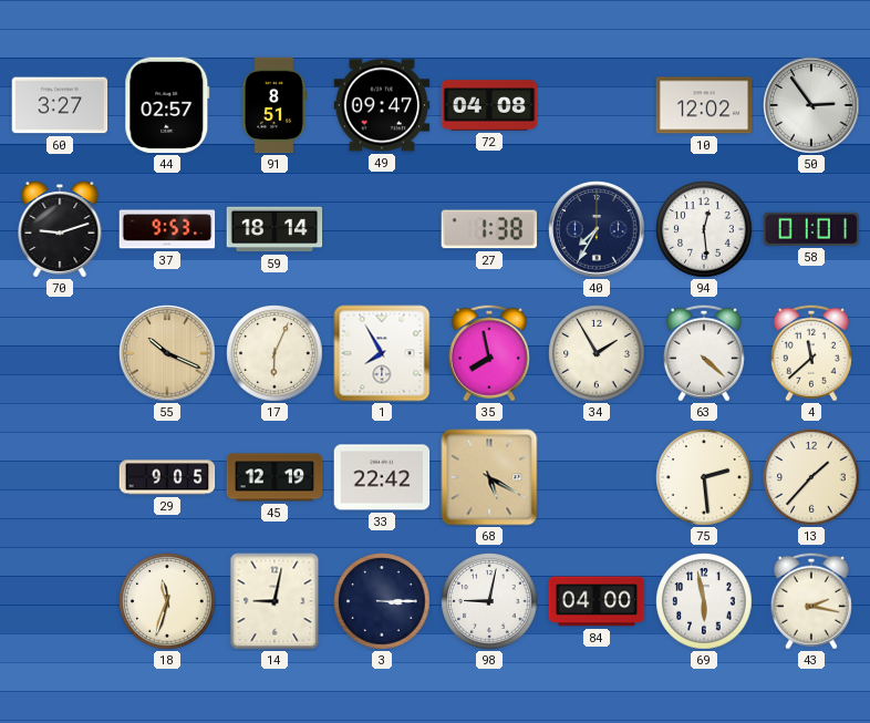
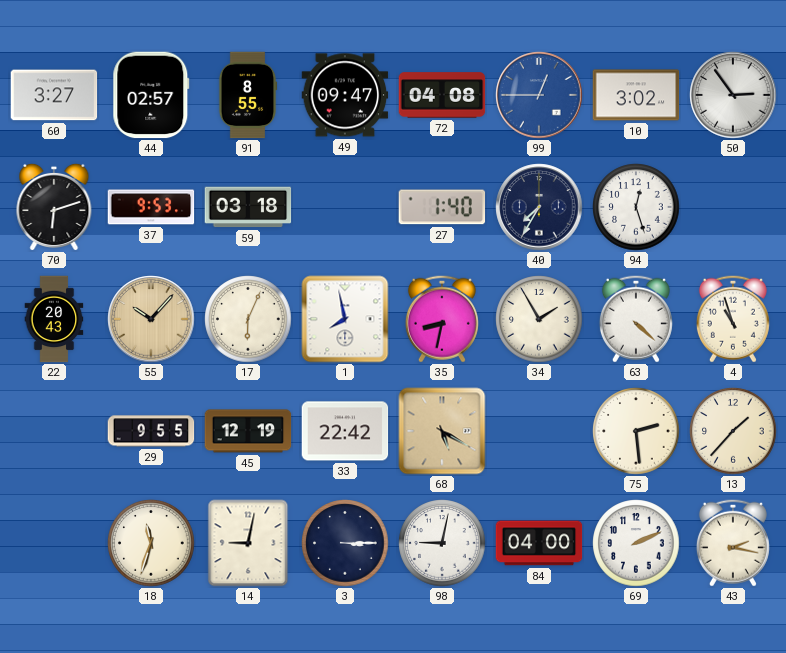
91: 8:51 -> 8:55 (248, 95)
99: none -> 12:45 (539, 95)
10: 12:02 -> 3:02 (636, 95)
70: 9:12 -> 6:12 (54, 206)
59: 18:14 -> 03:18 (248, 207)
27: 1:38 -> 1:40 (442, 207)
94: 12:29 -> 12:27 (636, 207)
58: 01:01 -> none (811, 229)
22: none -> 20:43 (54, 319)
55: 10:19 -> 10:07 (151, 319)
1: 7:55 -> 7:58 (345, 319)
35: 7:58 -> 8:32 (442, 319)
4: 11:38 -> 10:57 (733, 319)
29: 9:05 -> 9:55 (151, 431)
69: 5:58 -> 2:11 (636, 543)
